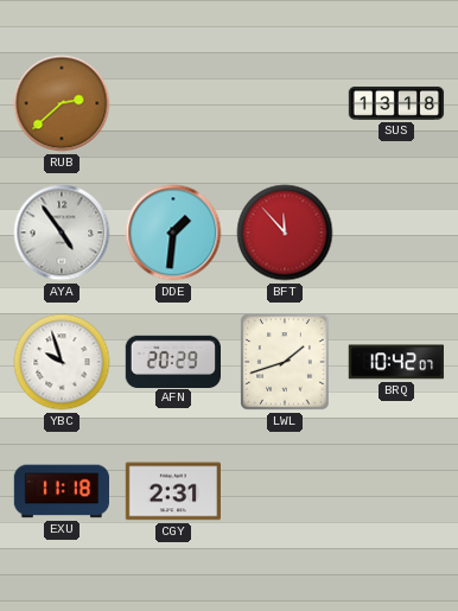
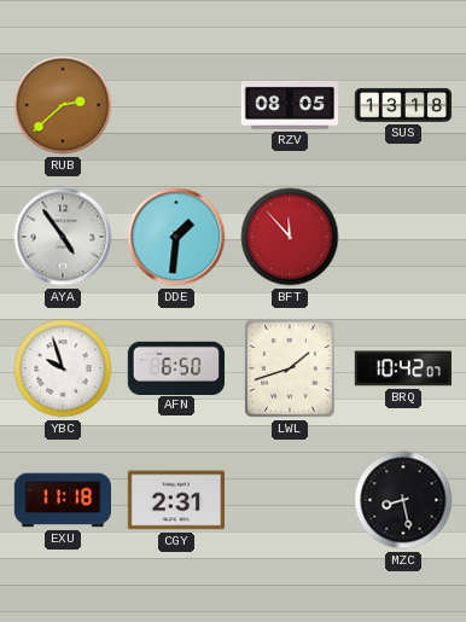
RZV: none -> 08:05 (289, 105)
AFN: 20:29 -> 6:50 (175, 367)
MZC: none -> 8:28 (403, 500)
